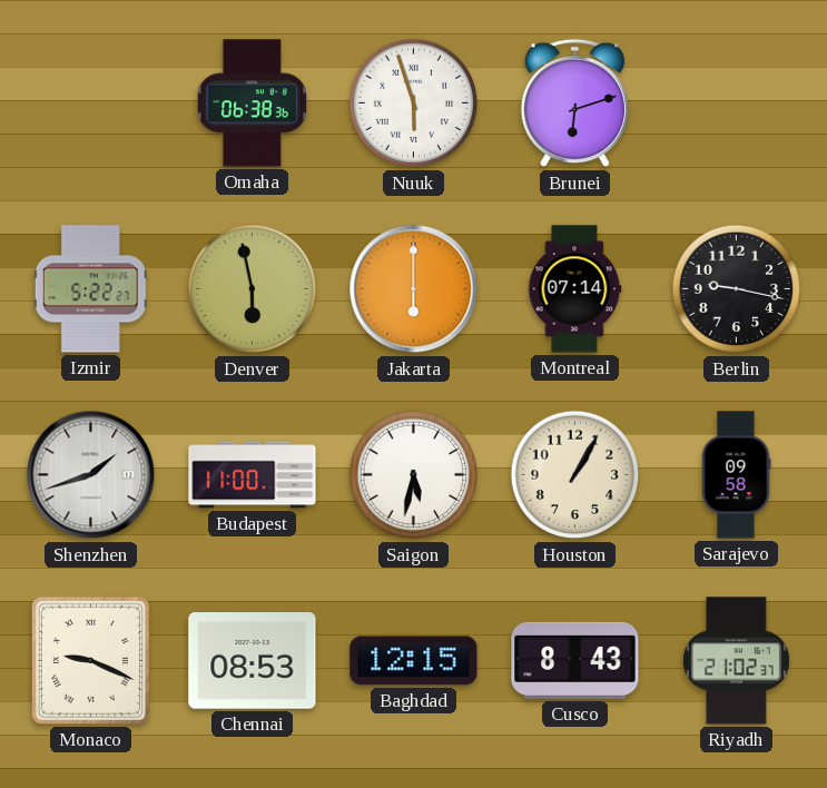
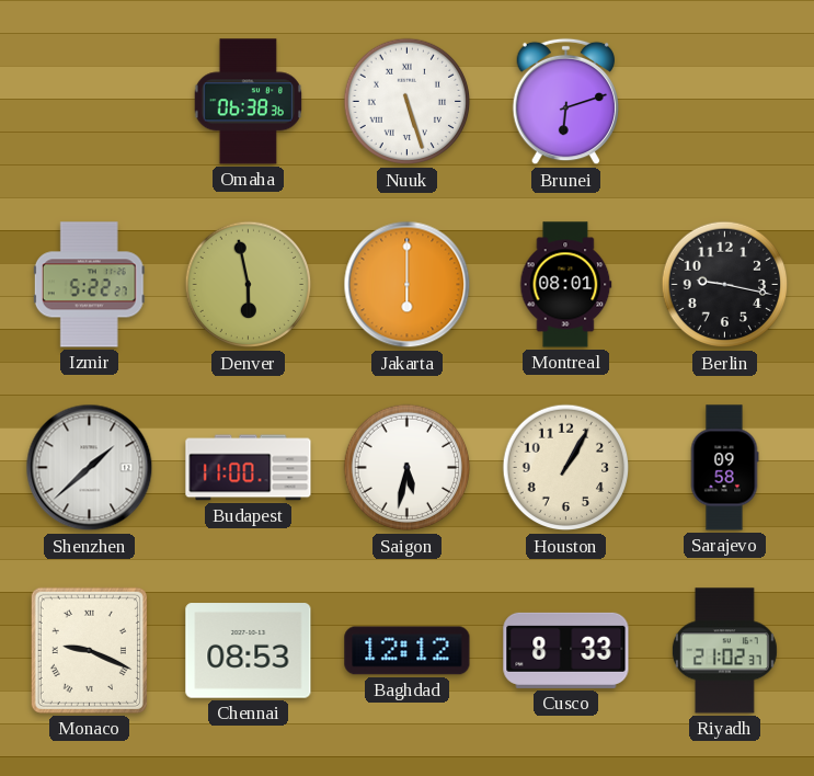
Nuuk: 5:57 -> 5:27 (408, 102)
Montreal: 07:14 -> 08:01 (566, 285)
Shenzhen: 1:42 -> 1:38 (90, 468)
Baghdad: 12:15 -> 12:12 (408, 651)
Cusco: 8:43 -> 8:33 (566, 650)
